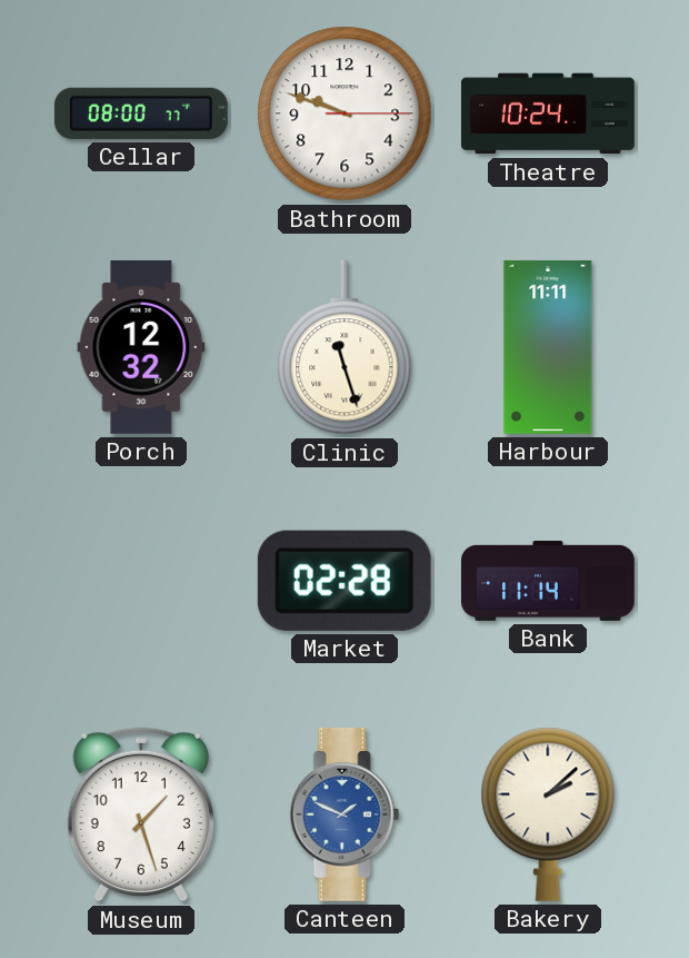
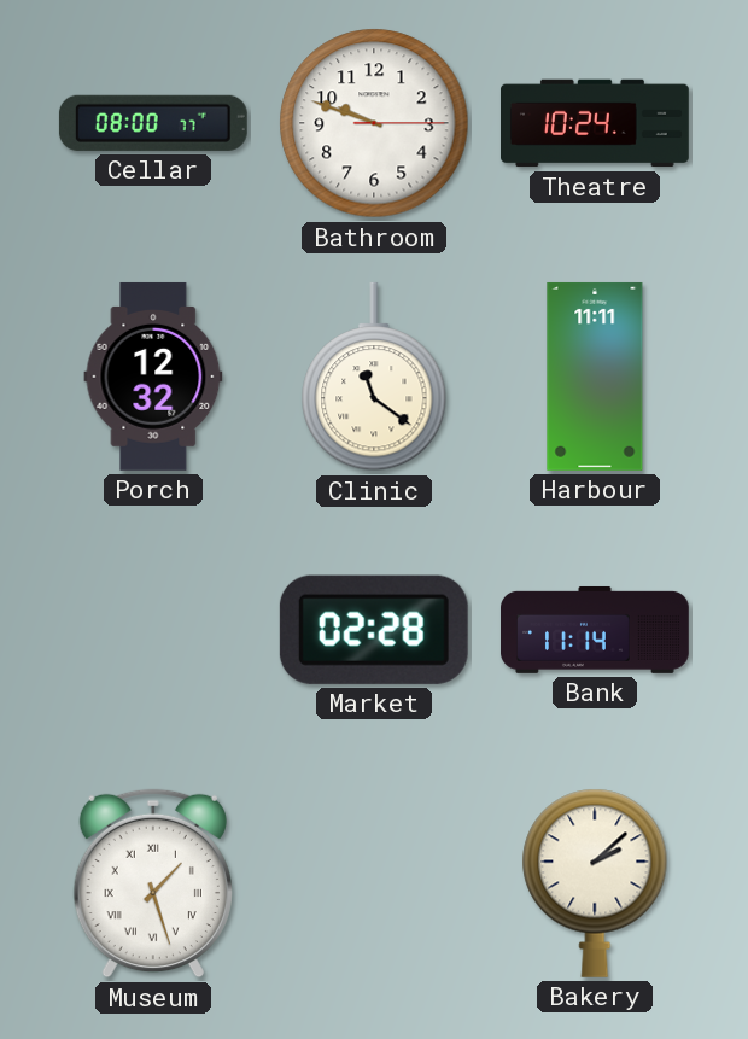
Clinic: 11:27 -> 11:21 (374, 377)
Museum numerals: Arabic -> Roman (153, 883)
Canteen: 1:49 -> none (344, 814)
